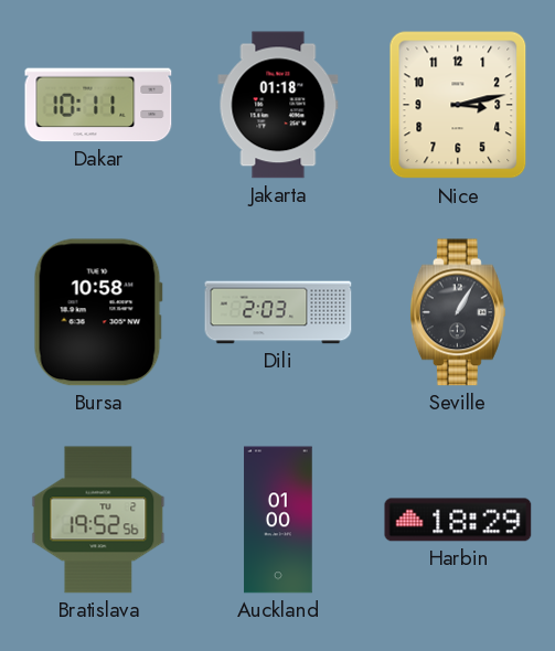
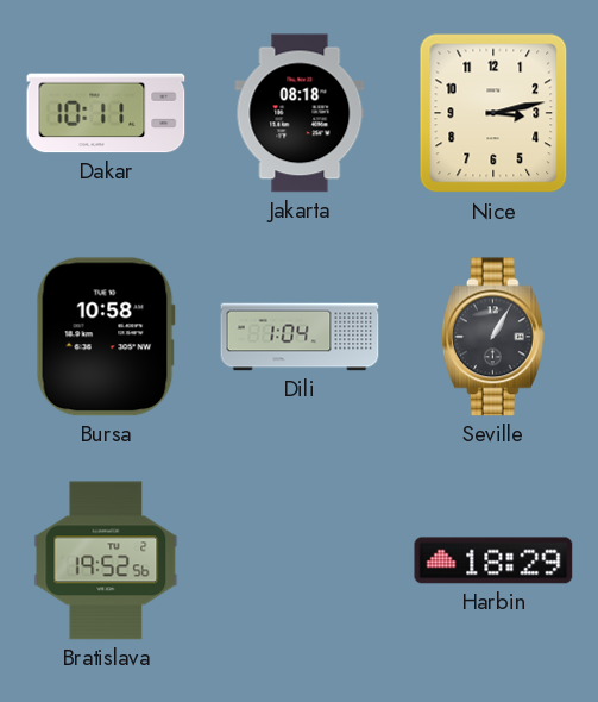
Jakarta: 01:18 -> 08:18 (300, 113)
Dili: 2:03 -> 1:04 (300, 337)
Auckland: 01:00 -> none (278, 520)
